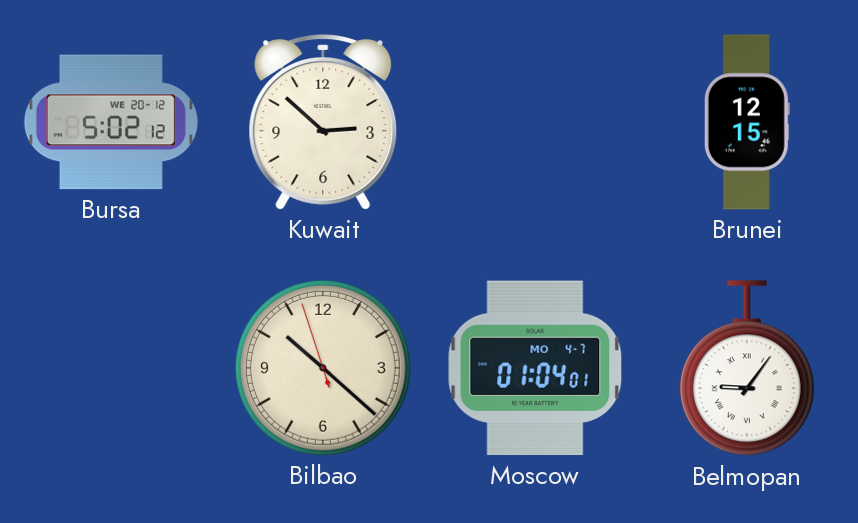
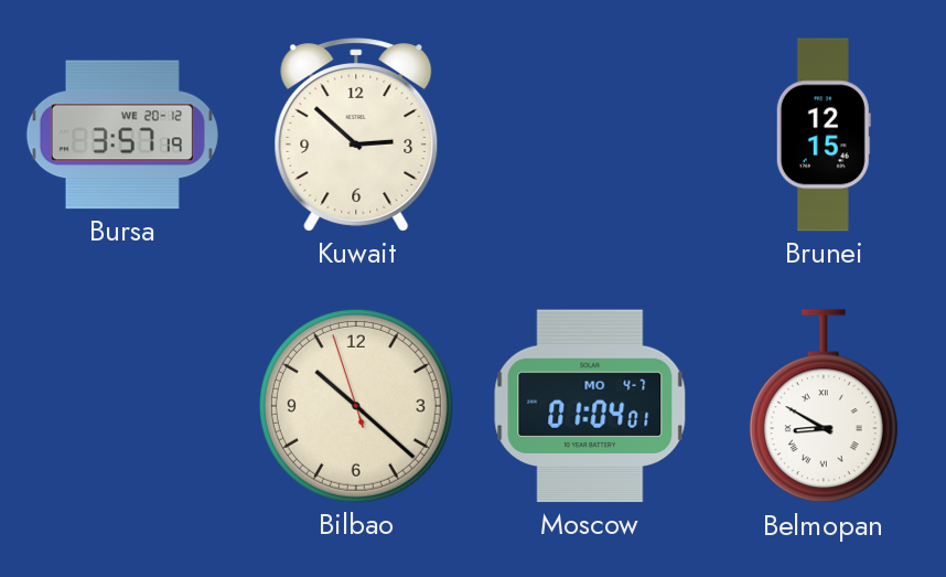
Bursa: 5:02 -> 3:57 (122, 135)
Belmopan: 9:06 -> 8:50 (824, 407)
